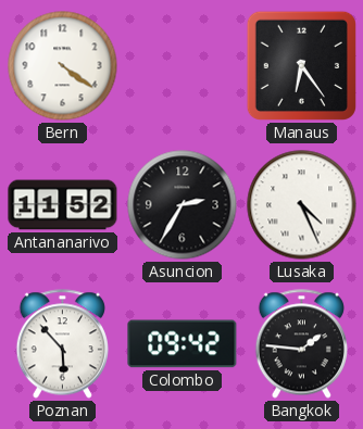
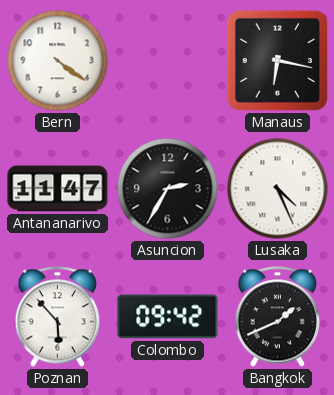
Manaus: 6:24 -> 6:17 (277, 60)
Antananarivo: 11:52 -> 11:47 (58, 189)
Bangkok: 1:46 -> 1:41 (277, 317)
